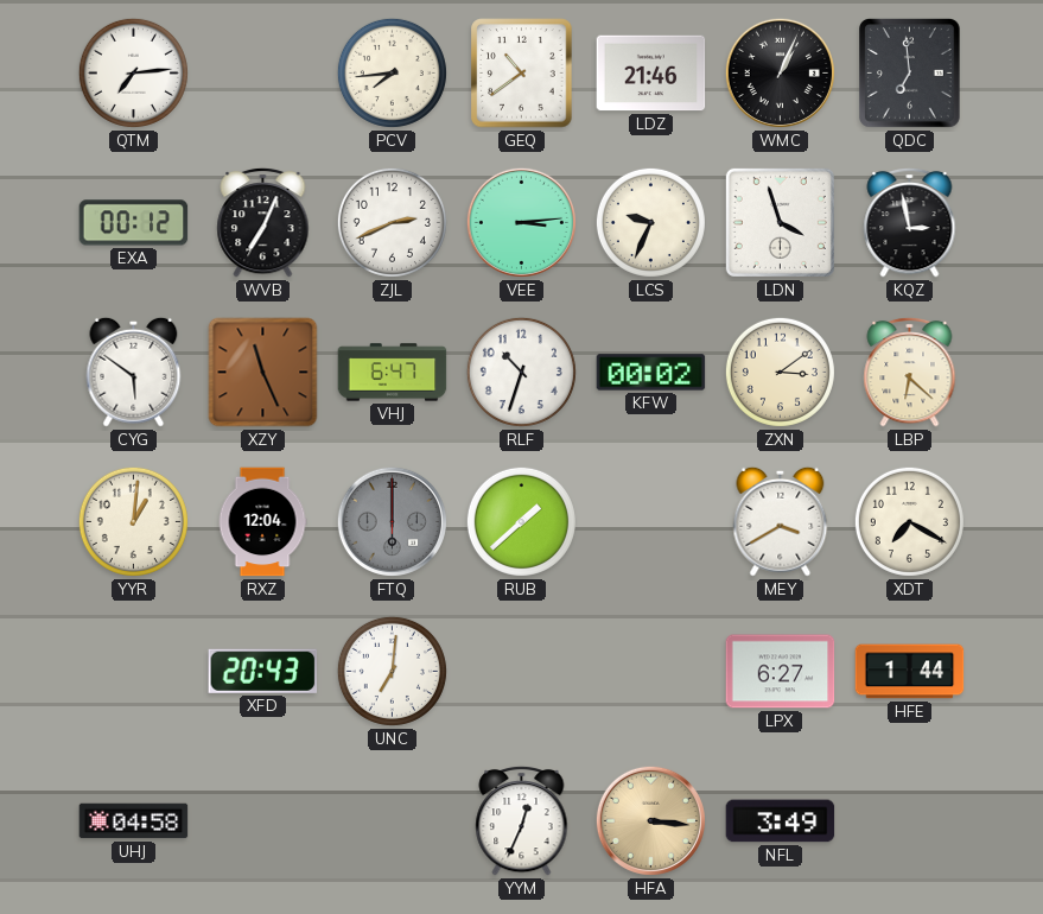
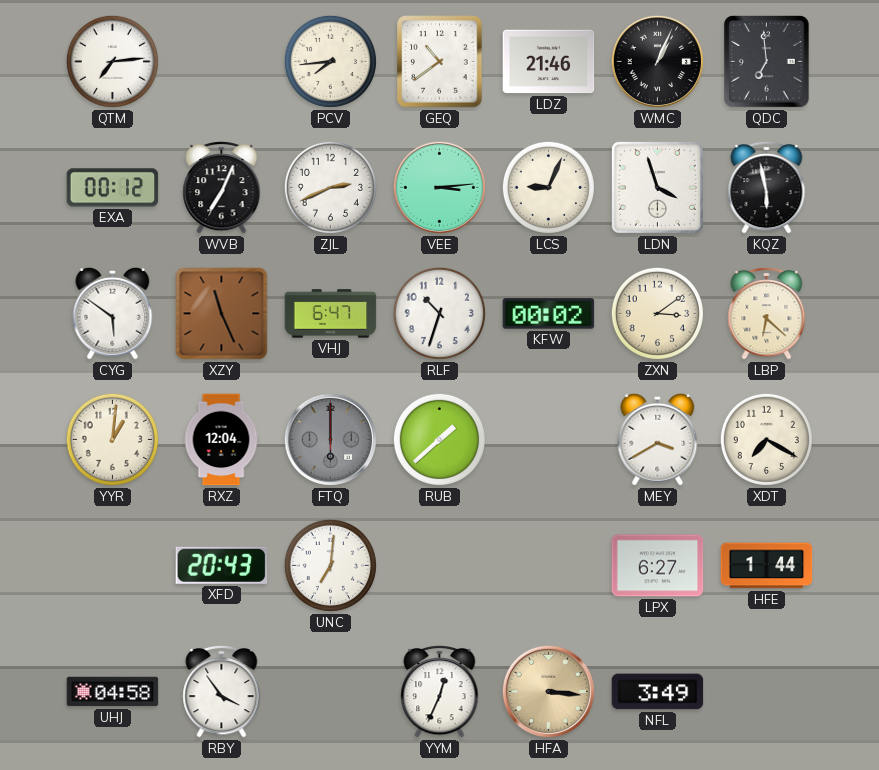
LCS: 9:34 -> 9:04 (548, 187)
KQZ: 2:58 -> 5:58 (767, 187)
RBY: none -> 3:54 (222, 691)
